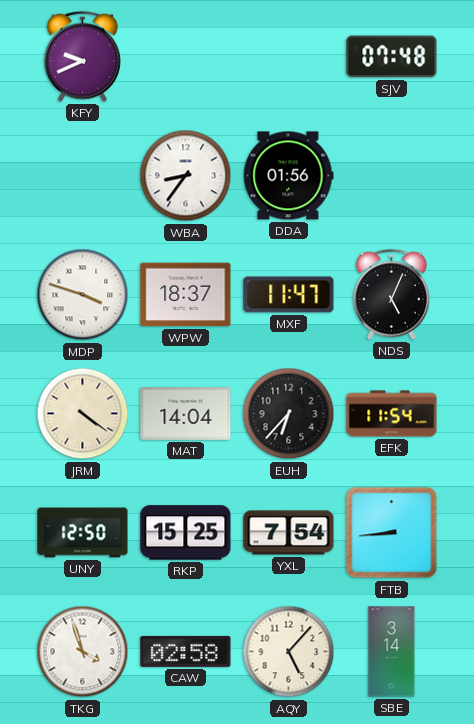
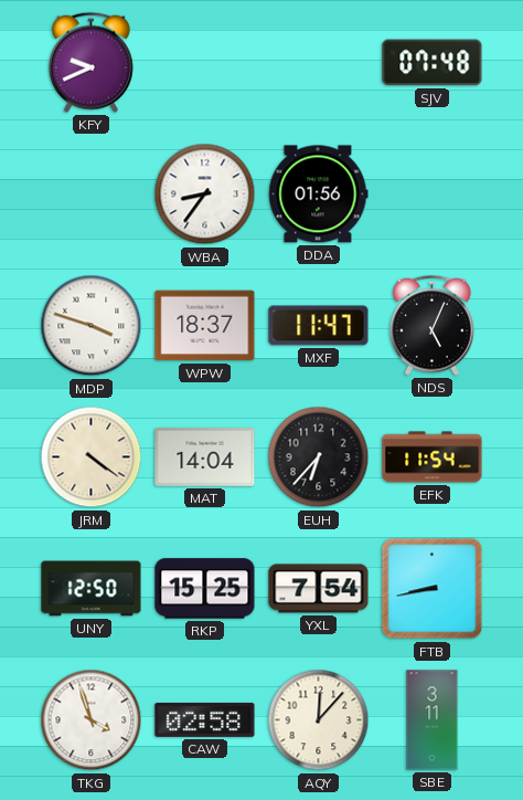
FTB: 8:44 -> 8:43 (433, 589)
AQY: 5:07 -> 12:07 (319, 720)
SBE: 3:14 -> 3:11 (433, 720)
